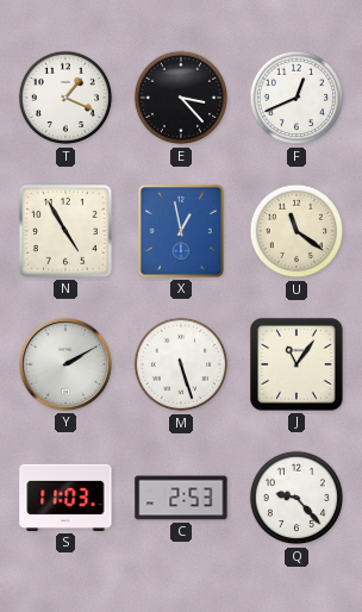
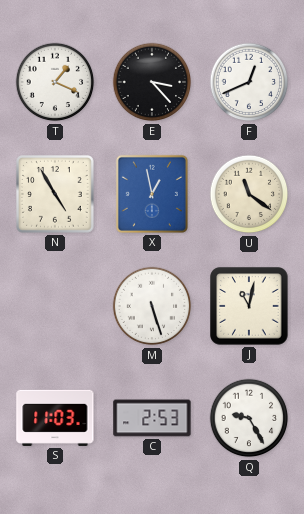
Y: 2:10 -> none (65, 364)
J: 11:06 -> 11:02 (249, 306)
Q: 9:23 -> 9:25 (249, 418)
